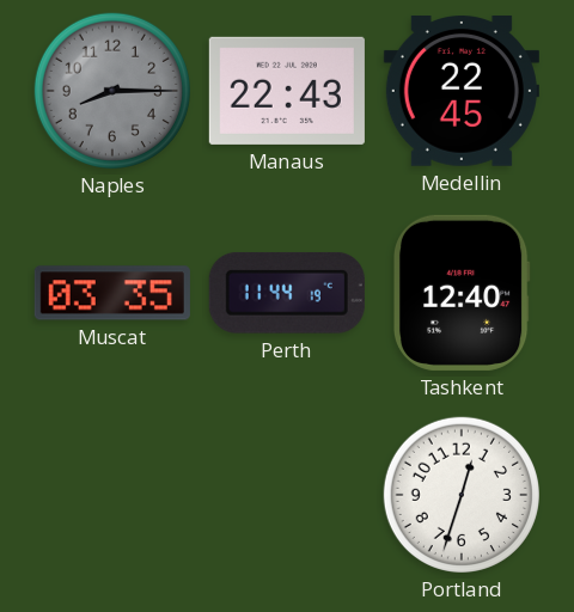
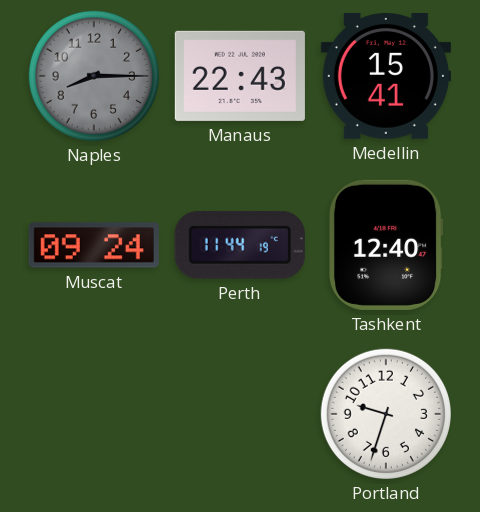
Medellin: 22:45 -> 15:41 (386, 77)
Muscat: 03:35 -> 09:24 (94, 245)
Portland: 12:33 -> 9:33 (386, 414)
